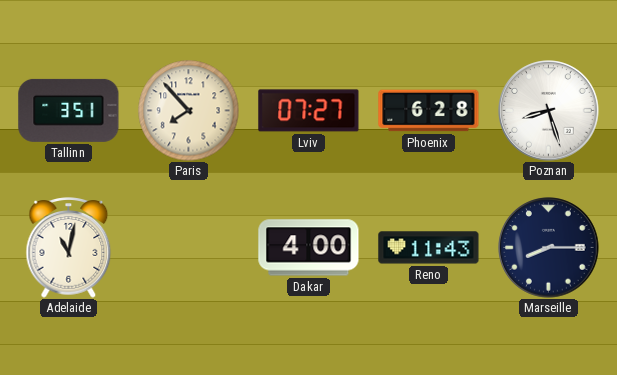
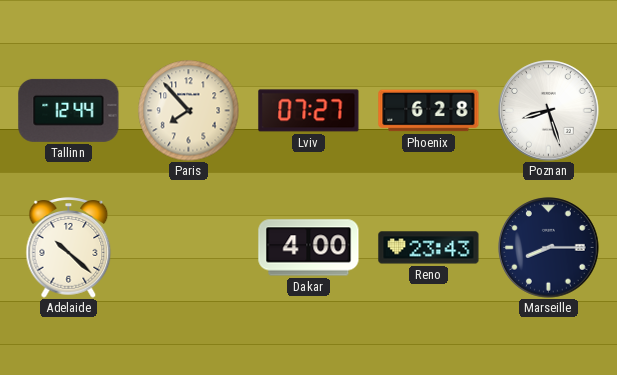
Tallinn: 3:51 -> 12:44 (69, 110)
Adelaide: 11:02 -> 10:22 (69, 248)
Reno: 11:43 -> 23:43 (429, 248)
